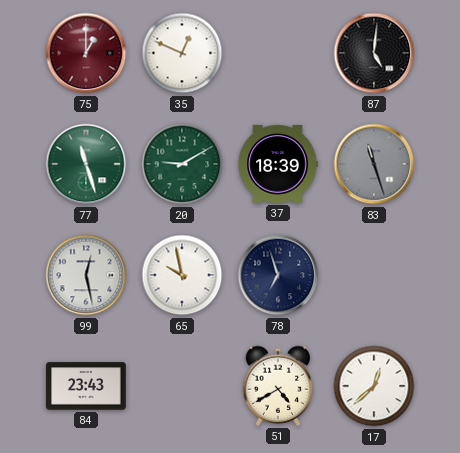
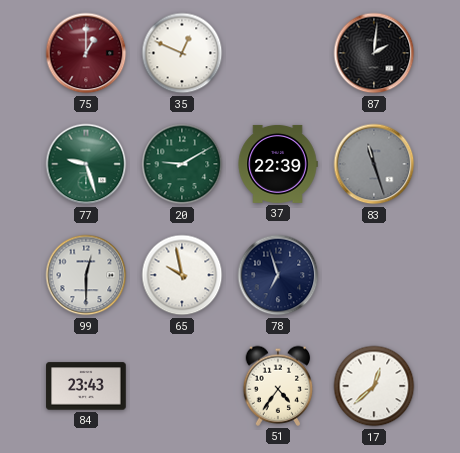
87: 5:01 -> 2:01 (374, 53)
77: 11:27 -> 9:27 (86, 164)
37: 18:39 -> 22:39 (278, 164)
99: 12:28 -> 12:30 (86, 275)
51: 4:40 -> 4:36 (278, 386)
